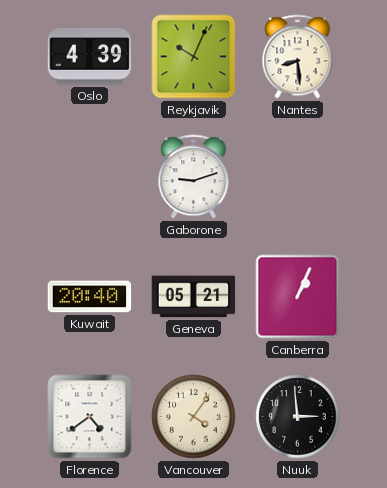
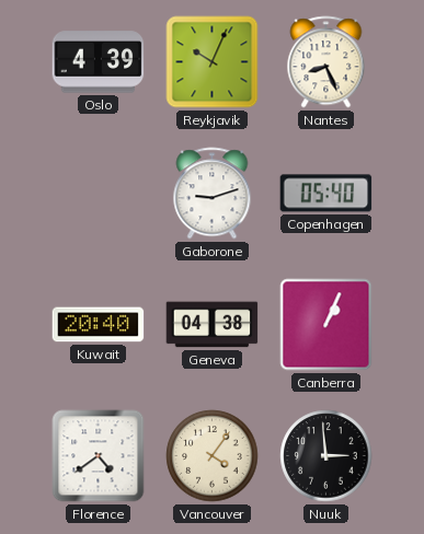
Nantes: 8:29 -> 8:26 (326, 62)
Copenhagen: none -> 05:40 (326, 194)
Geneva: 05:21 -> 04:38 (213, 325)
